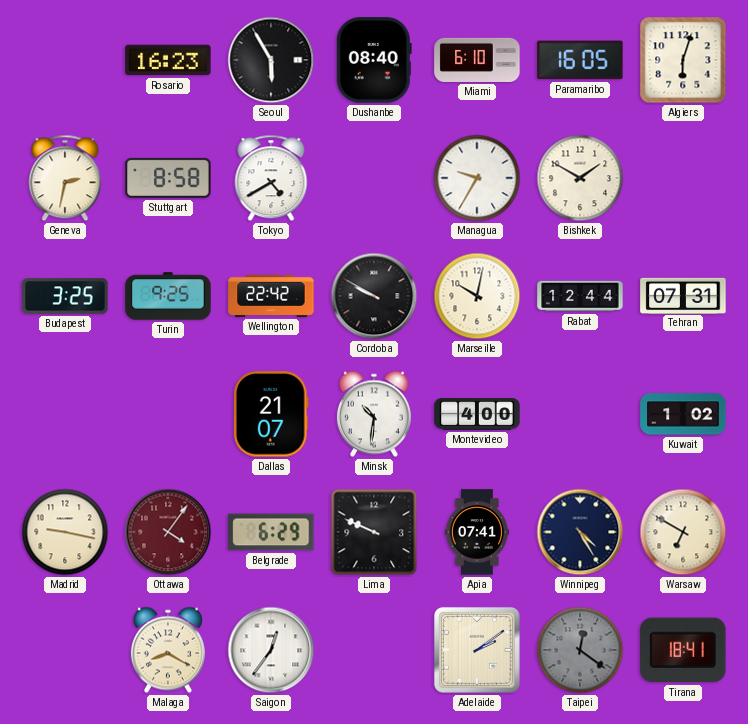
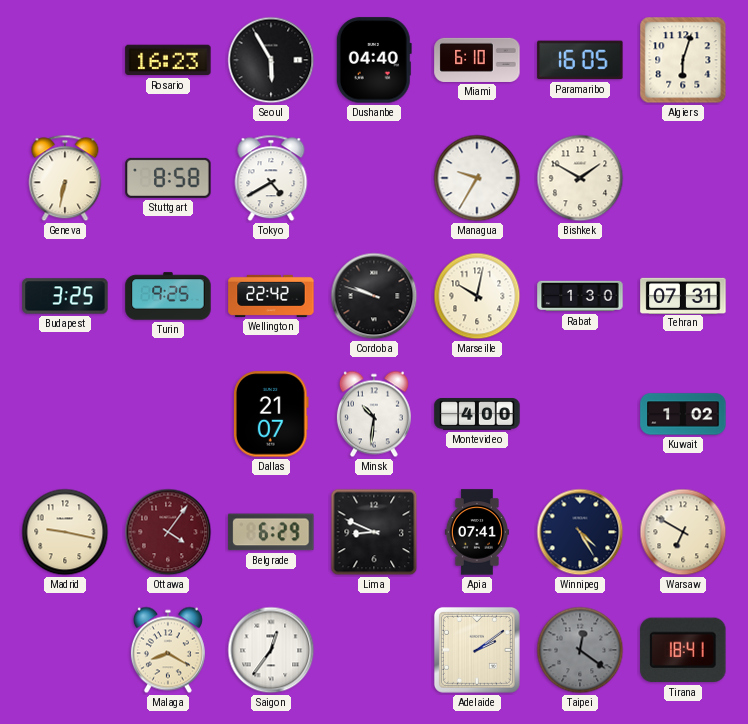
Dushanbe: 08:40 -> 04:40 (374, 60)
Geneva: 2:32 -> 6:32 (65, 178)
Cordoba: 9:50 -> 9:48 (374, 296)
Rabat: 12:44 -> 1:30 (580, 296)
Lima: 9:49 -> 8:49 (374, 532)
